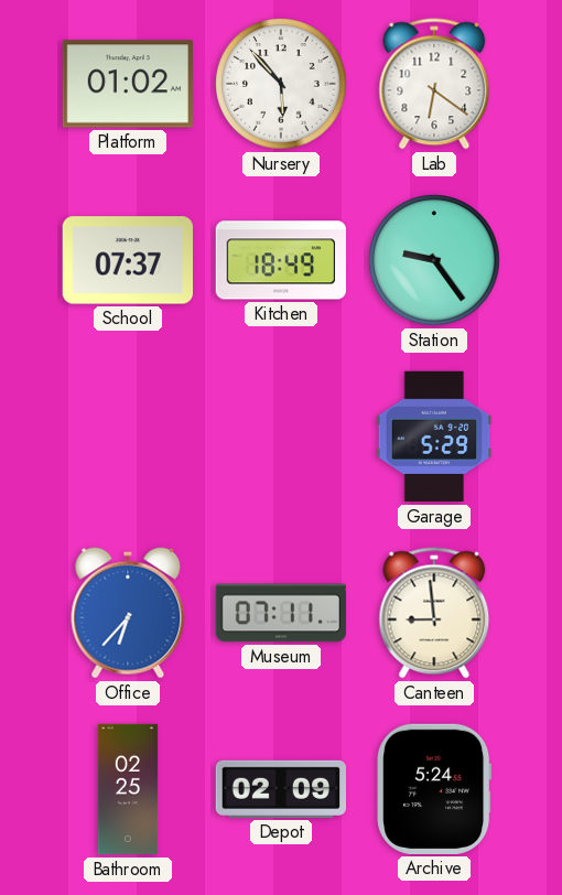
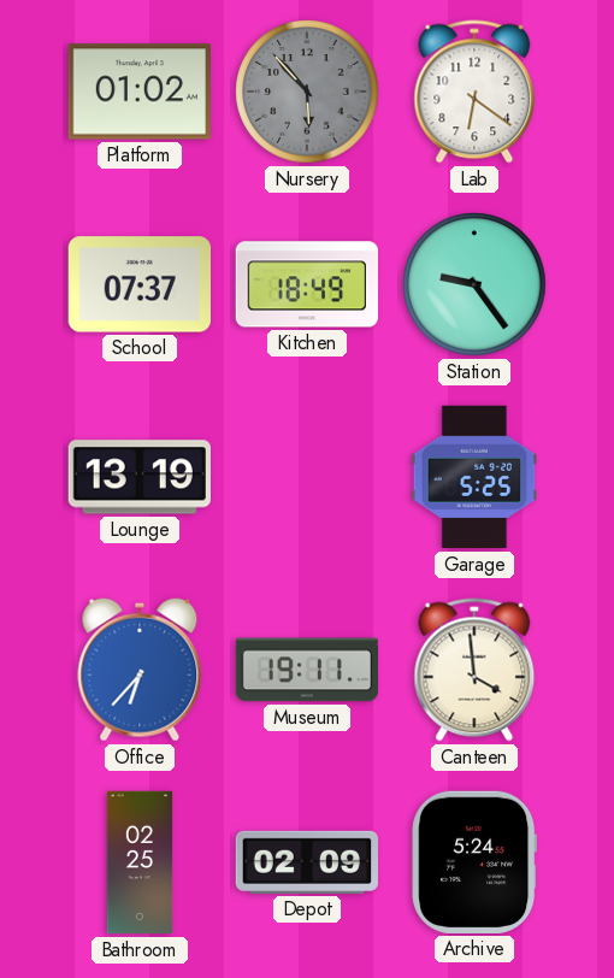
Nursery dial: white -> grey (307, 92)
Lounge: none -> 13:19 (140, 477)
Garage: 5:29 -> 5:25 (474, 477)
Museum: 07:11 -> 19:11 (307, 670)
Canteen: 8:59 -> 3:59 (474, 670)
